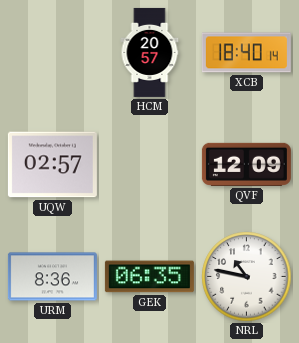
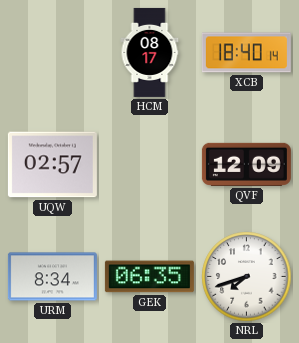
HCM: 20:57 -> 08:17 (150, 52)
URM: 8:36 -> 8:34 (52, 277)
NRL: 10:47 -> 7:42 (247, 277)
